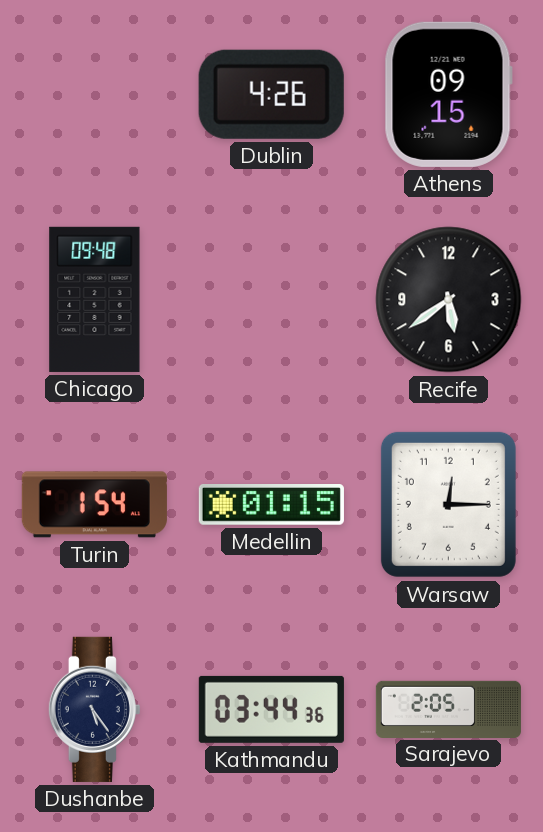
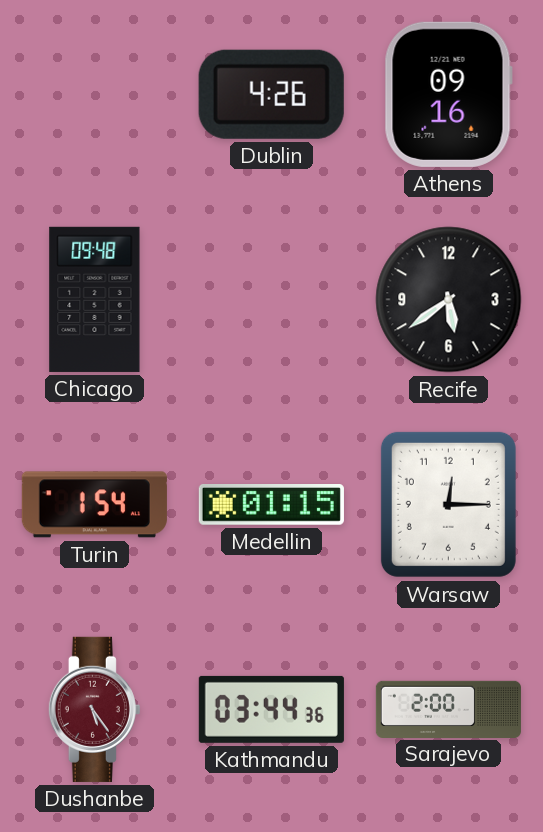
Athens: 09:15 -> 09:16 (448, 94)
Dushanbe dial: navy -> burgundy (94, 709)
Sarajevo: 2:05 -> 2:00 (448, 709)
